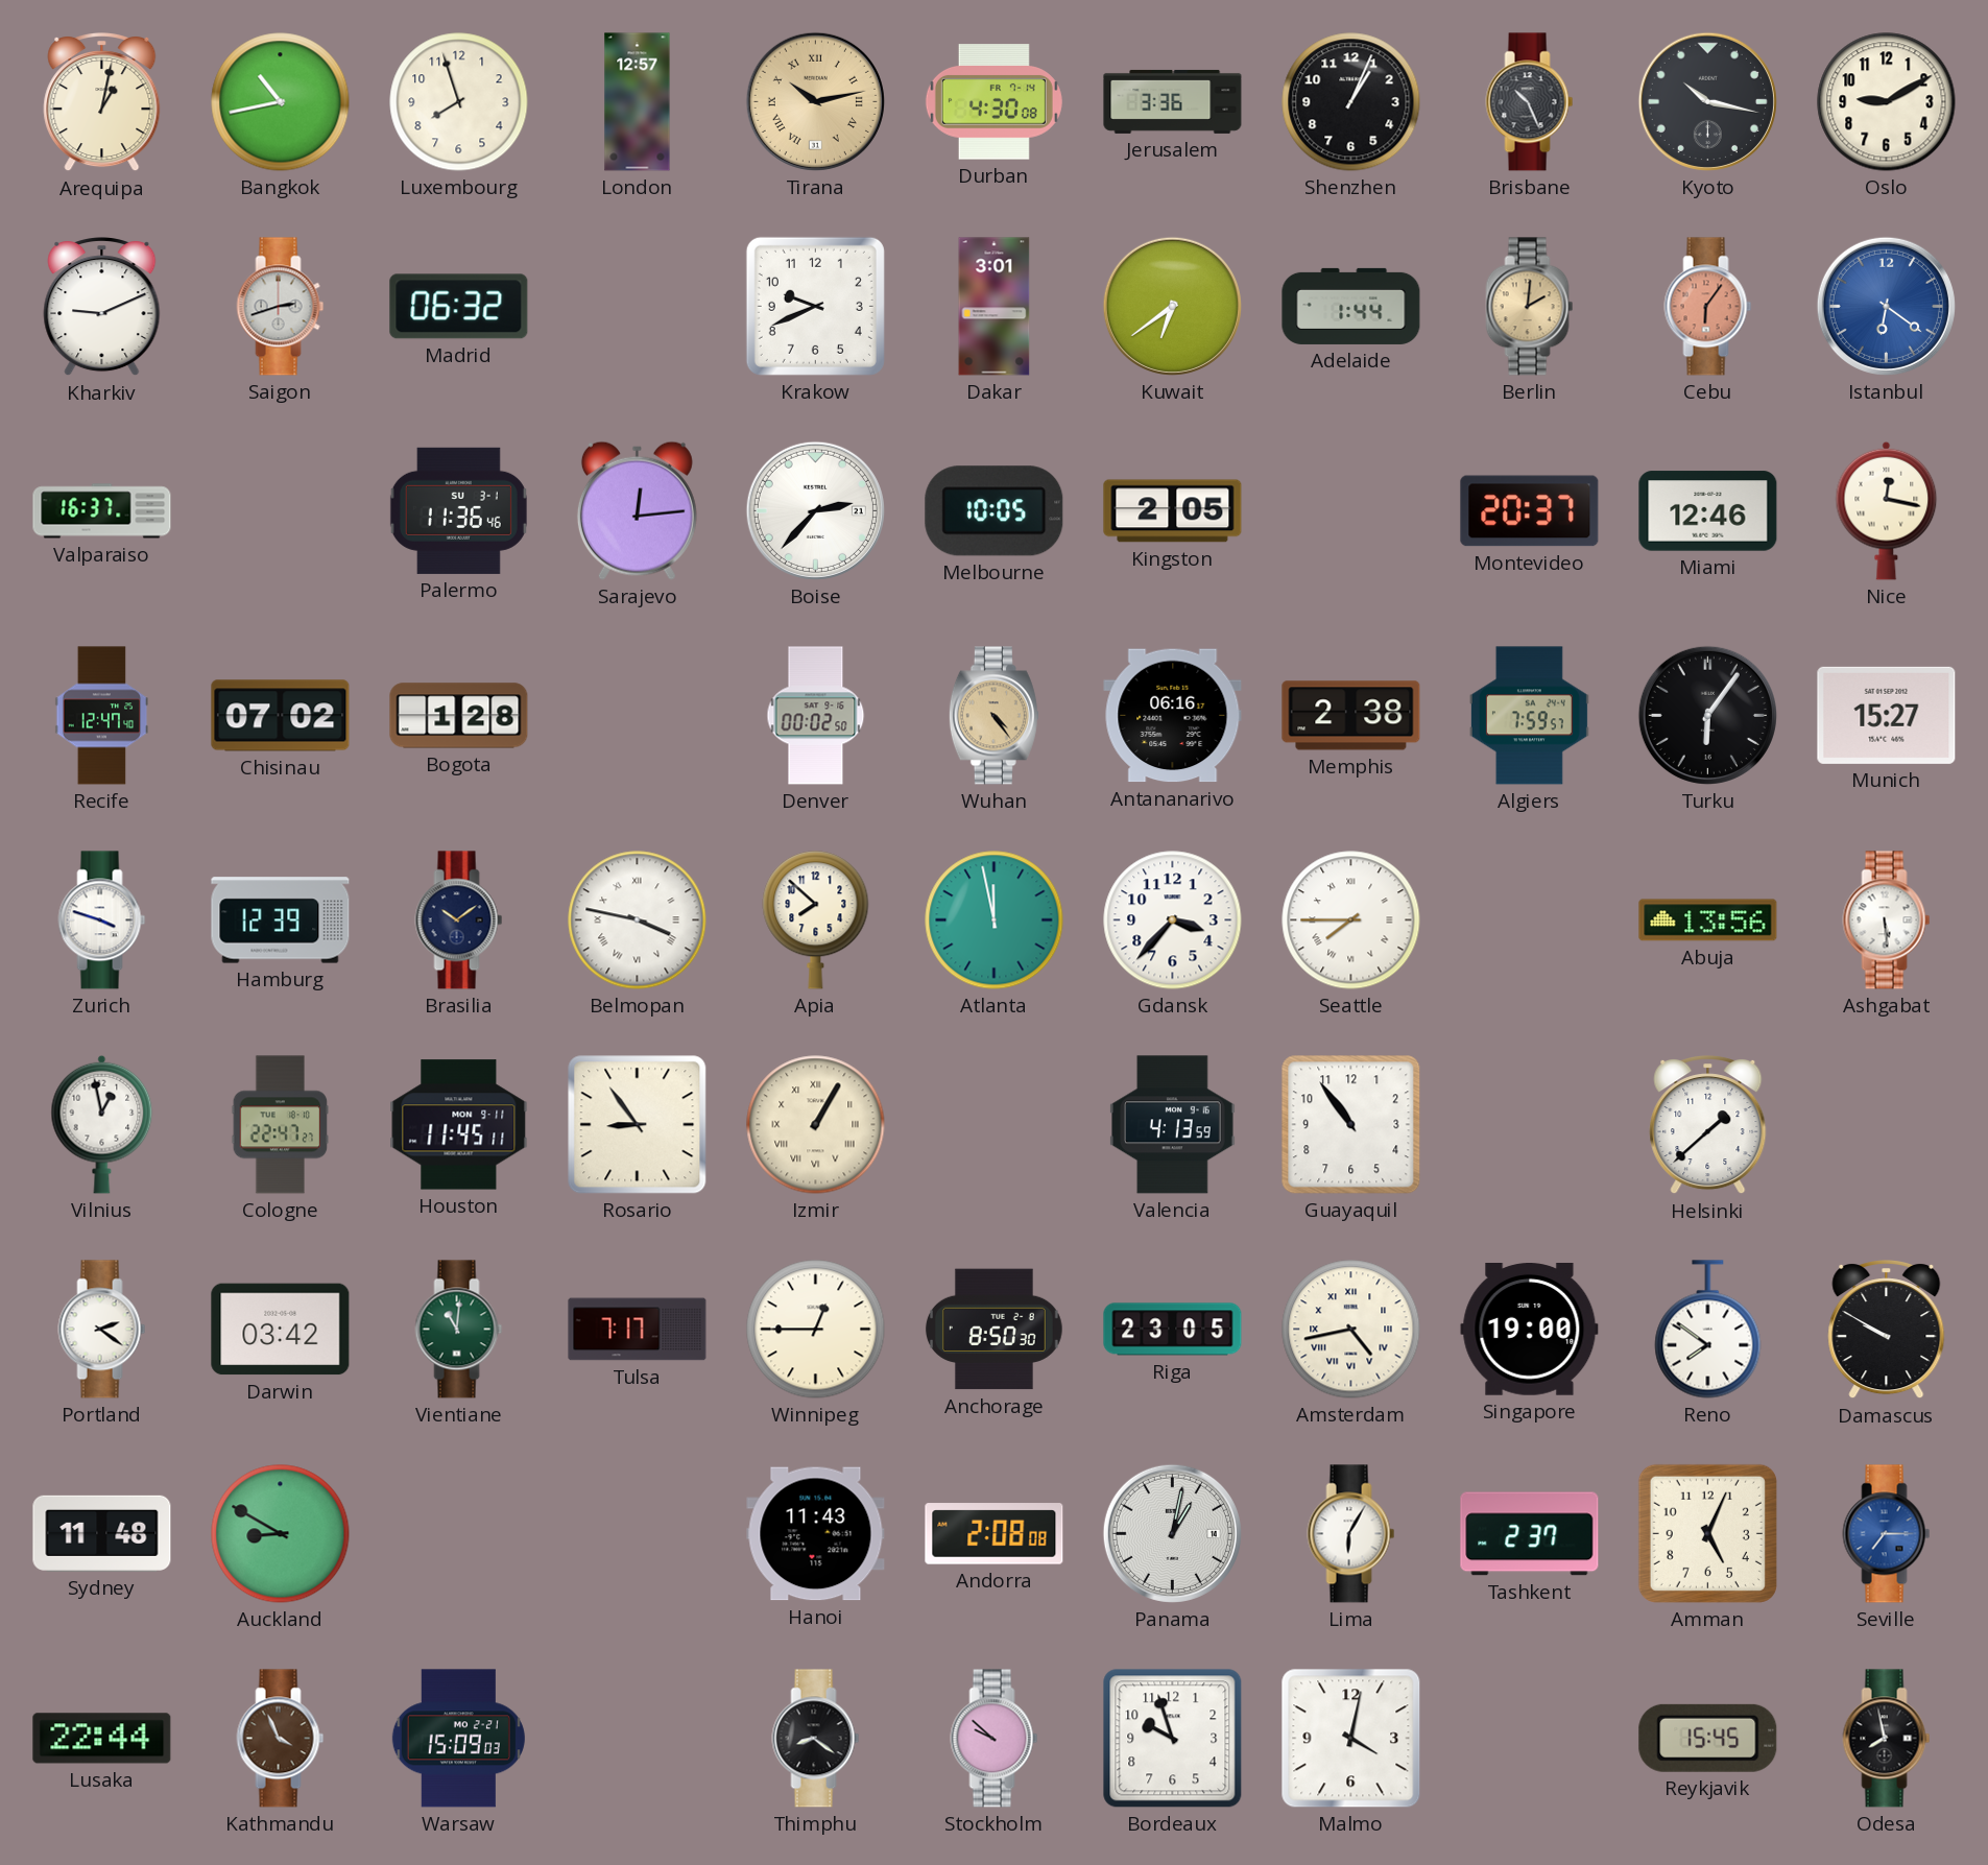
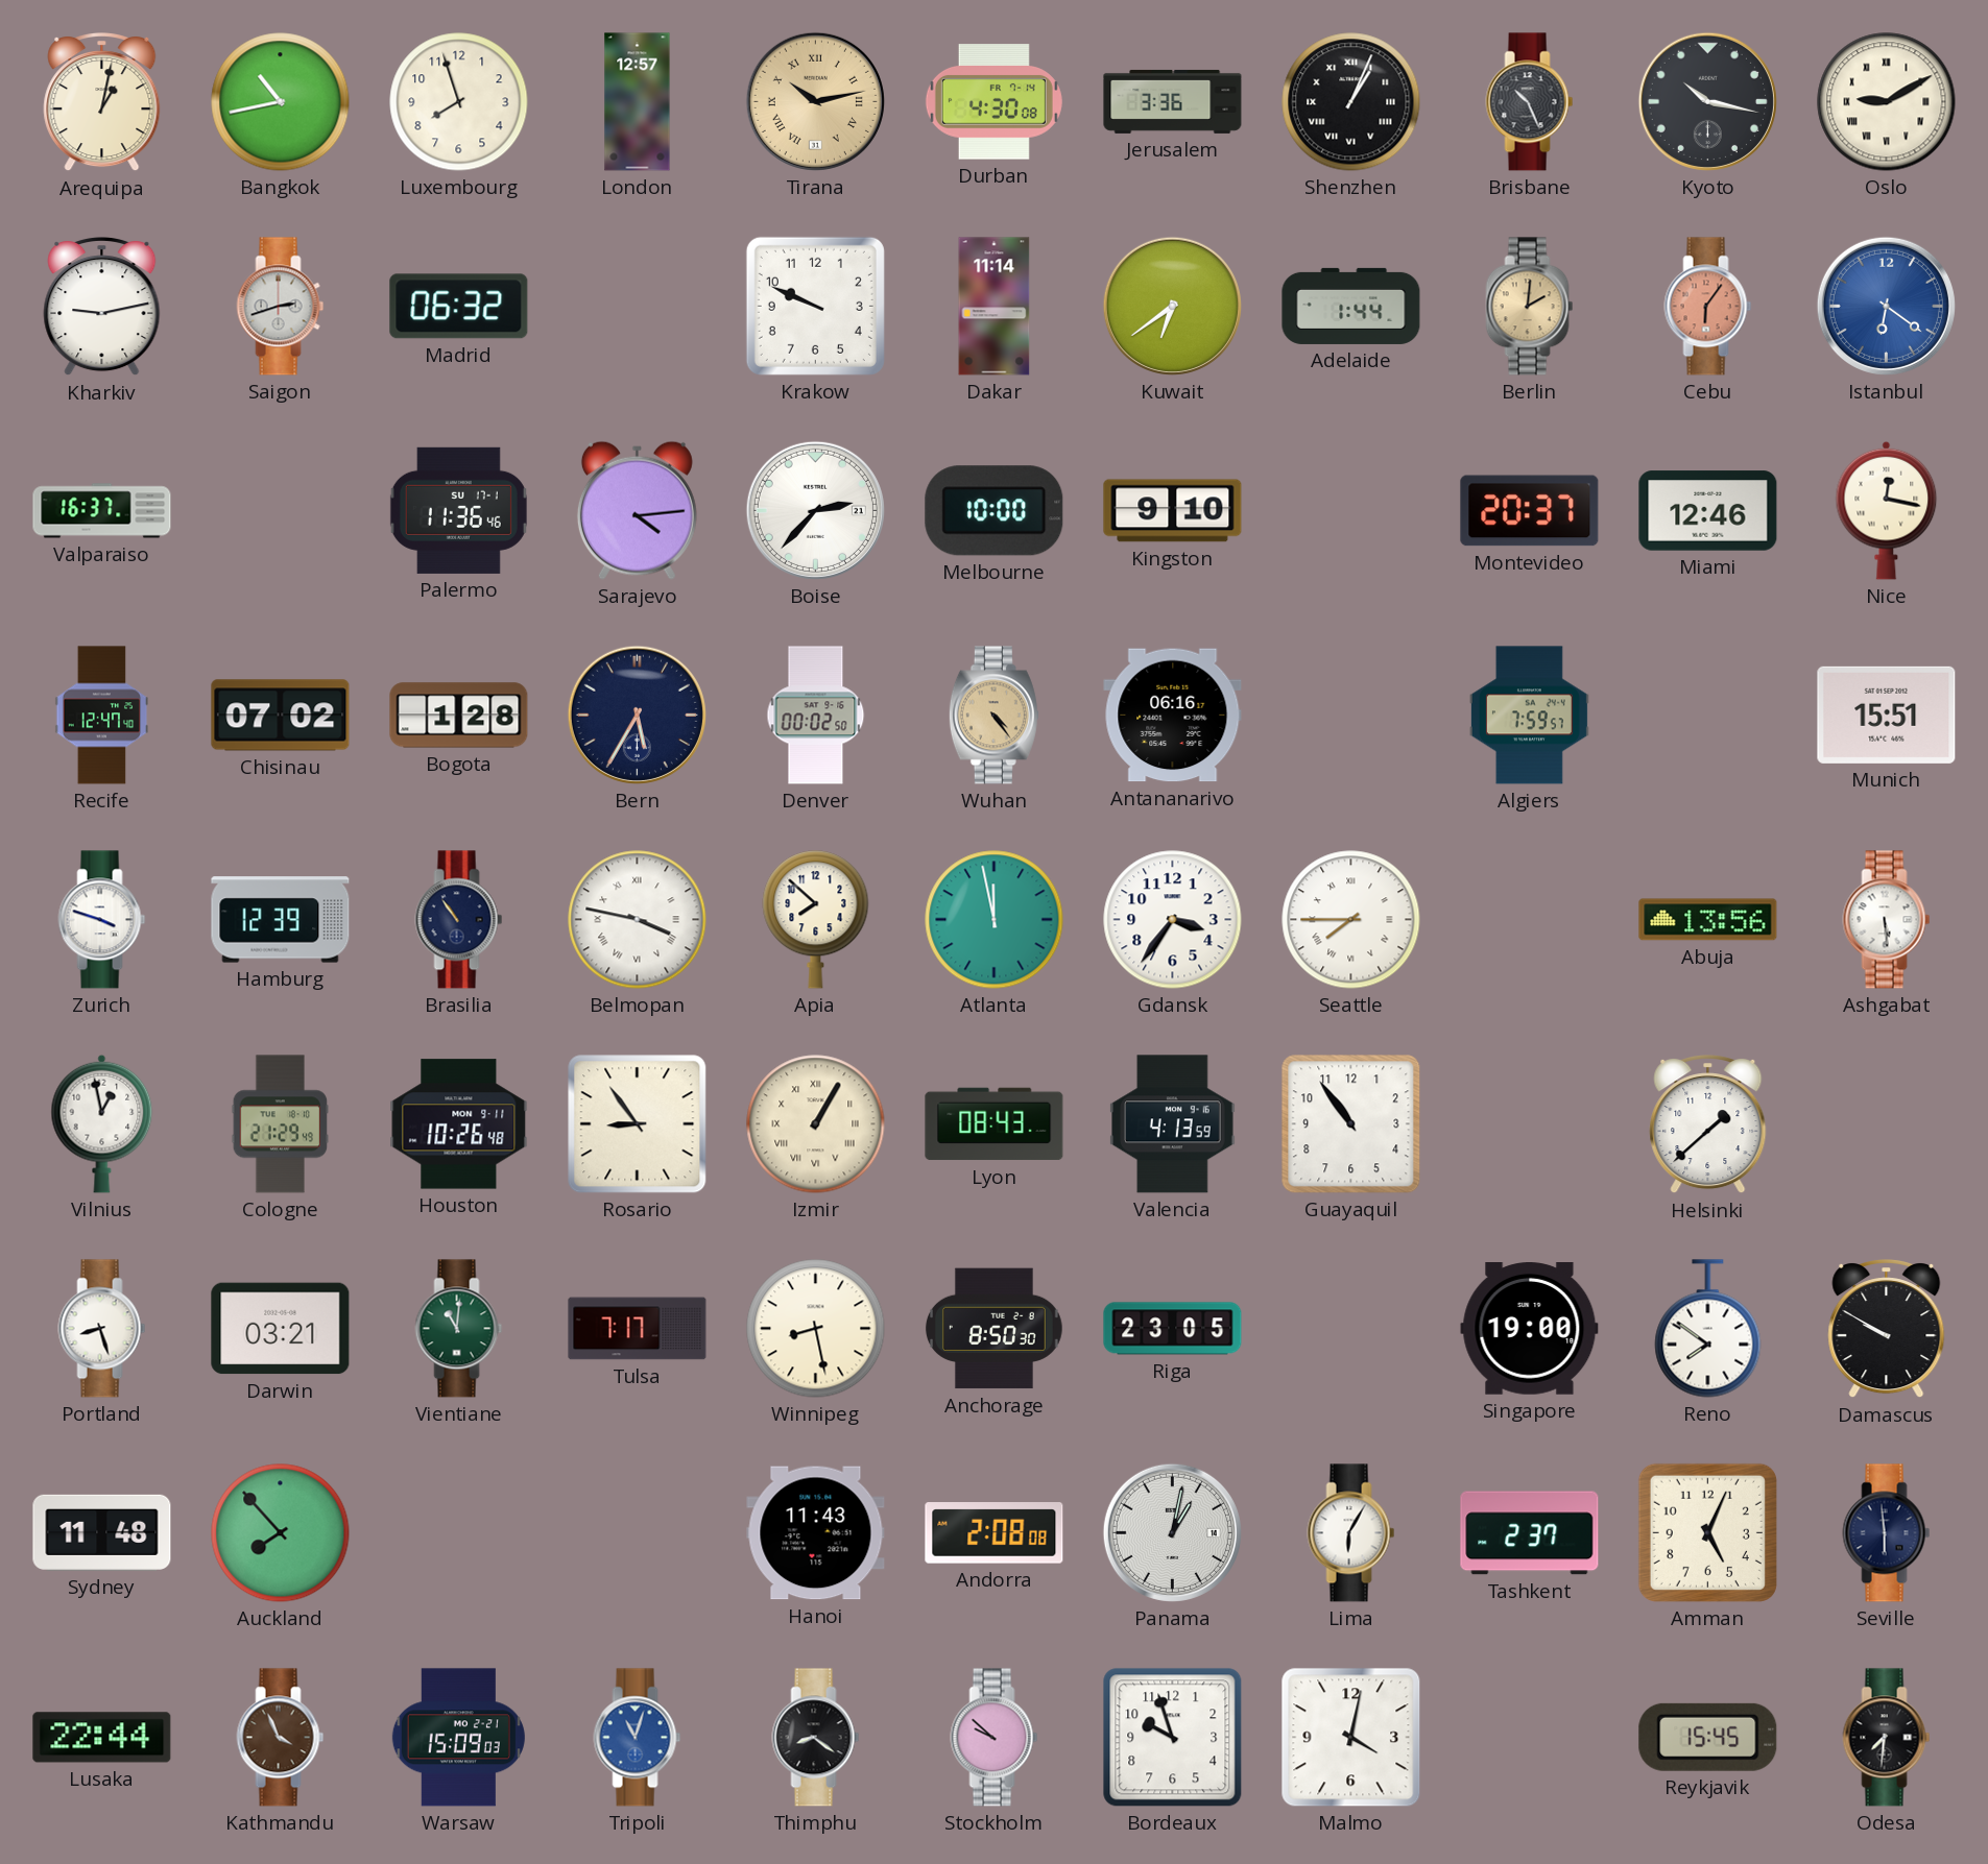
Shenzhen numerals: Arabic -> Roman (1351, 102)
Oslo numerals: Arabic -> Roman (1887, 102)
Kharkiv: 9:11 -> 9:13 (102, 308)
Krakow: 9:41 -> 9:49 (815, 306)
Dakar: 3:01 -> 11:14 (995, 307)
Palermo date: SU 3-1 -> SU 17-1 (458, 510)
Sarajevo: 12:14 -> 4:14 (637, 510)
Melbourne: 10:05 -> 10:00 (995, 511)
Kingston: 2:05 -> 9:10 (1173, 511)
Bern: none -> 5:35 (637, 715)
Memphis: 2:38 -> none (1351, 716)
Turku: 6:06 -> none (1707, 715)
Munich: 15:27 -> 15:51 (1887, 715)
Brasilia: 10:09 -> 10:54 (459, 920)
Gdansk: 3:37 -> 3:36 (1173, 920)
Cologne: 22:47 -> 21:29 (281, 1124)
Houston: 11:45 -> 10:26 (459, 1124)
Lyon: none -> 08:43 (995, 1124)
Portland: 2:21 -> 8:27 (102, 1329)
Darwin: 03:42 -> 03:21 (281, 1329)
Winnipeg: 12:45 -> 8:28 (816, 1329)
Amsterdam: 4:43 -> none (1351, 1330)
Auckland: 8:50 -> 7:53 (281, 1533)
Seville: 7:15 -> 5:59 (1887, 1533)
Seville dial: blue -> navy (1887, 1533)
Tripoli: none -> 11:03 (638, 1738)
Odesa: 7:58 -> 7:31 (1887, 1738)
